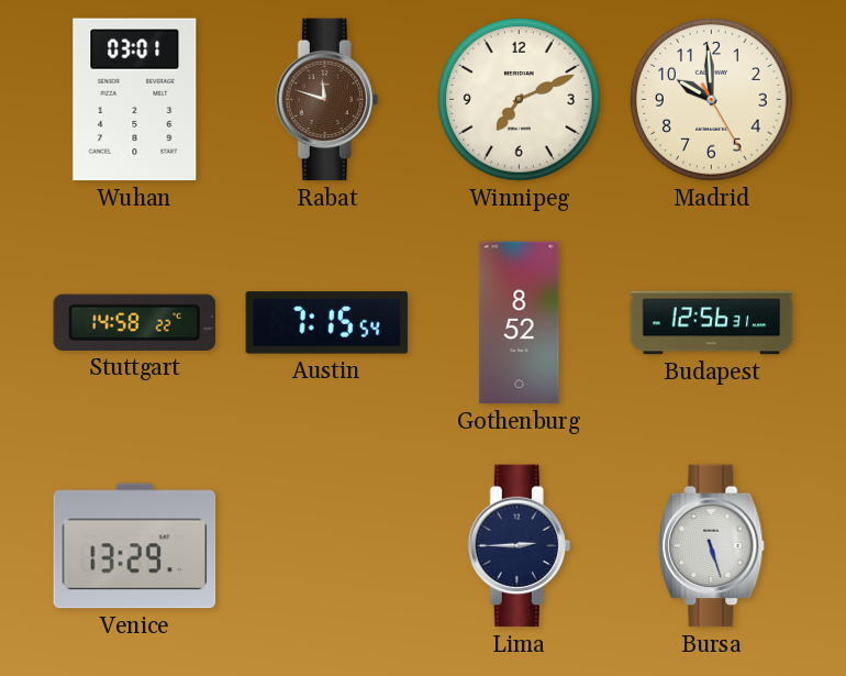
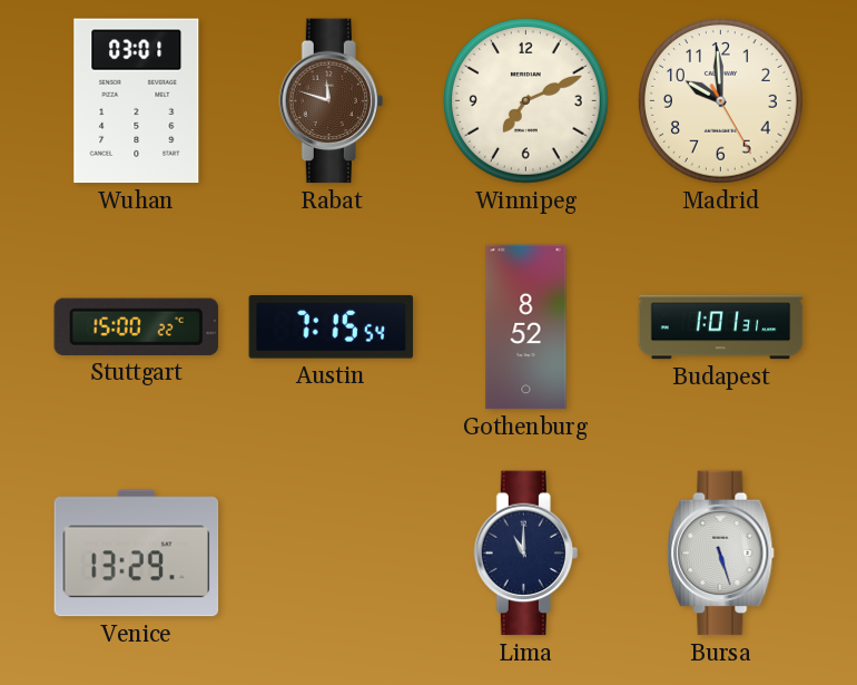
Stuttgart: 14:58 -> 15:00 (137, 326)
Budapest: 12:56 -> 1:01 (721, 327)
Lima: 2:45 -> 11:00 (525, 554)
